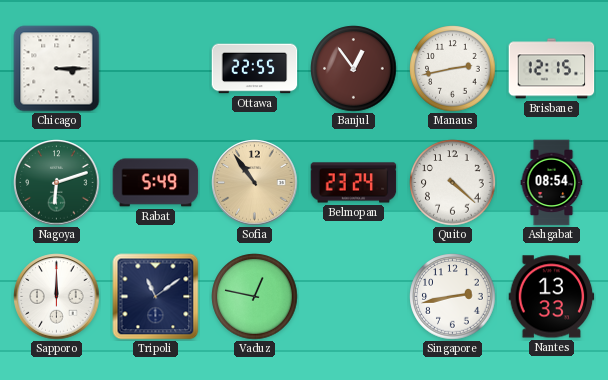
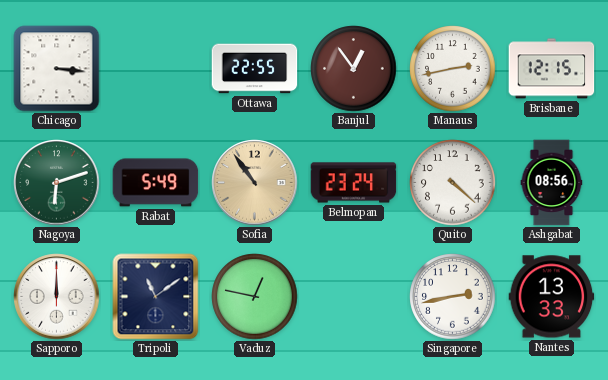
Chicago: 3:15 -> 3:16 (57, 69)
Ashgabat: 08:54 -> 08:56 (552, 183)
